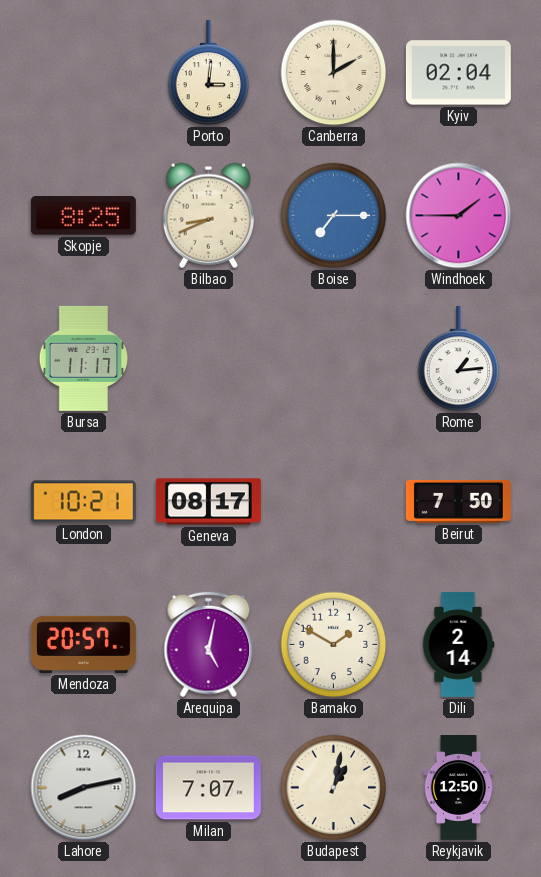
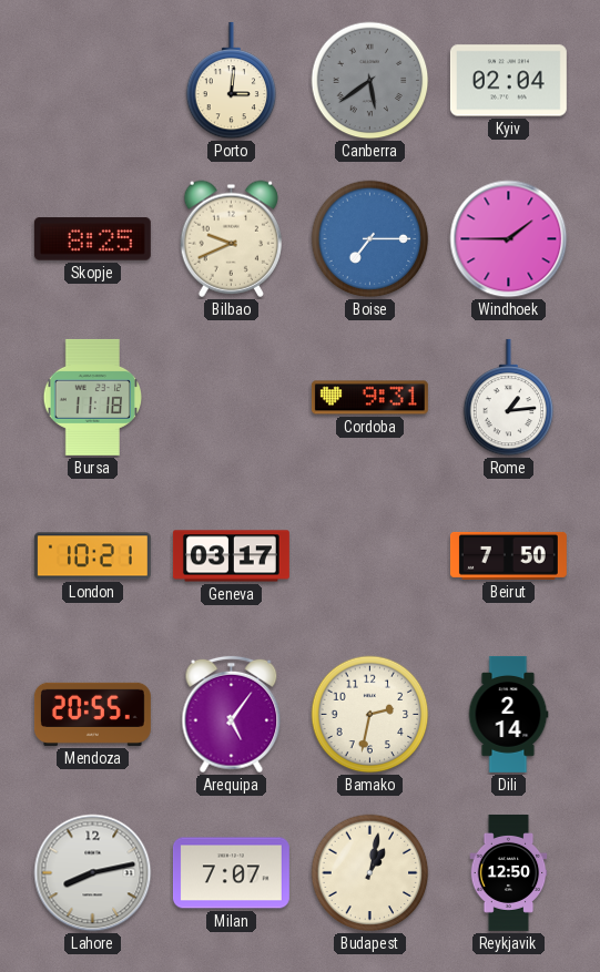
Canberra: 2:00 -> 5:39 (370, 81)
Canberra dial: cream -> grey (370, 81)
Bilbao: 8:41 -> 9:41 (231, 238)
Bursa: 11:17 -> 11:18 (93, 397)
Cordoba: none -> 9:31 (369, 398)
Geneva: 08:17 -> 03:17 (231, 556)
Mendoza: 20:57 -> 20:55 (92, 714)
Arequipa: 5:02 -> 5:06 (232, 715)
Bamako: 1:50 -> 2:32 (370, 715)
